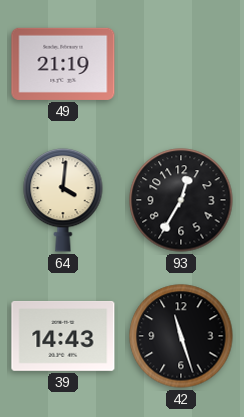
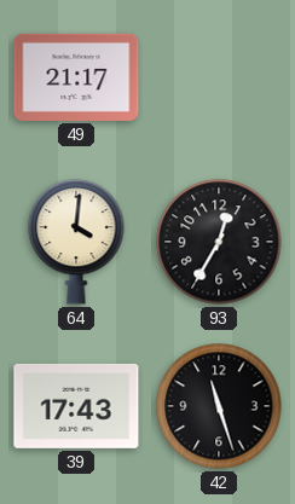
49: 21:19 -> 21:17 (76, 77)
39: 14:43 -> 17:43 (76, 406)
